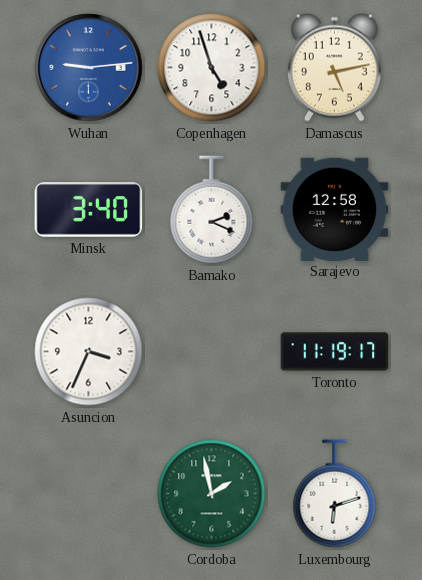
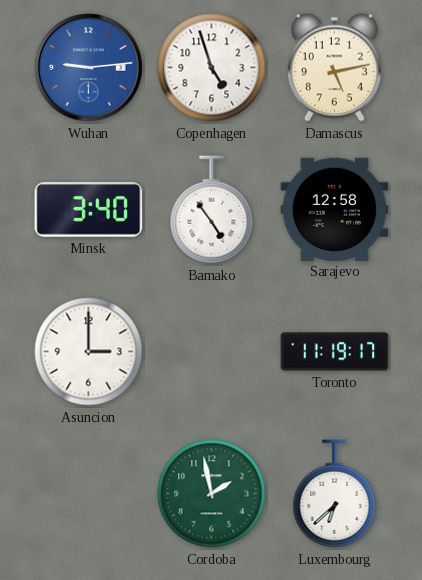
Bamako: 2:19 -> 4:54 (212, 210)
Asuncion: 3:34 -> 3:00 (89, 352)
Luxembourg: 6:12 -> 6:38 (335, 494)
